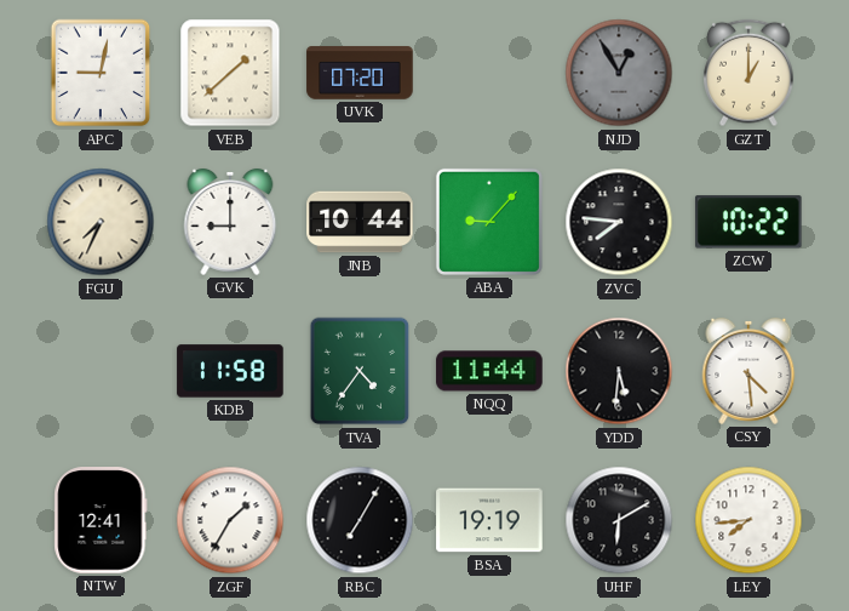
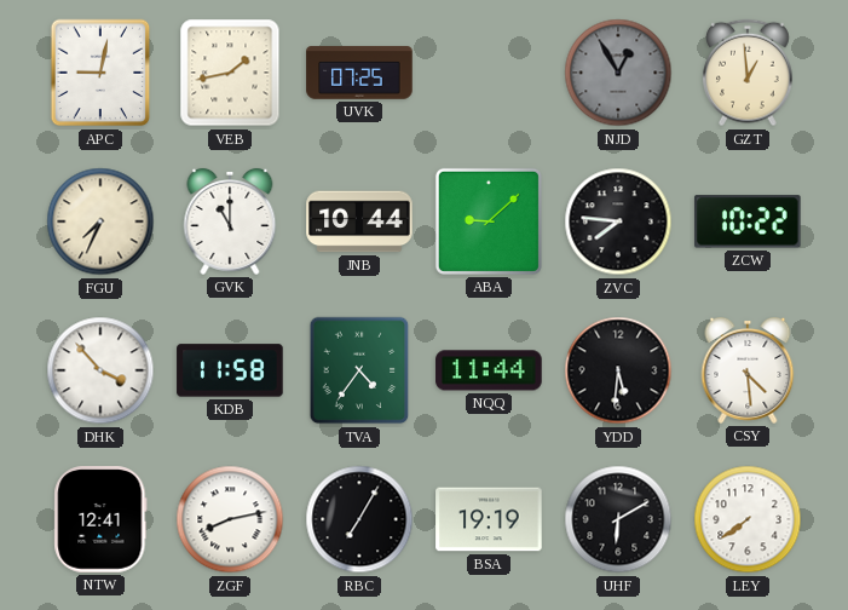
VEB: 1:38 -> 1:43 (230, 73)
UVK: 07:20 -> 07:25 (359, 73)
GZT: 1:00 -> 12:59 (749, 73)
GVK: 9:00 -> 11:00 (230, 221)
ABA: 9:07 -> 9:08 (489, 221)
DHK: none -> 3:53 (100, 370)
ZGF: 1:35 -> 8:13 (230, 519)
LEY: 7:44 -> 7:39 (748, 519)
